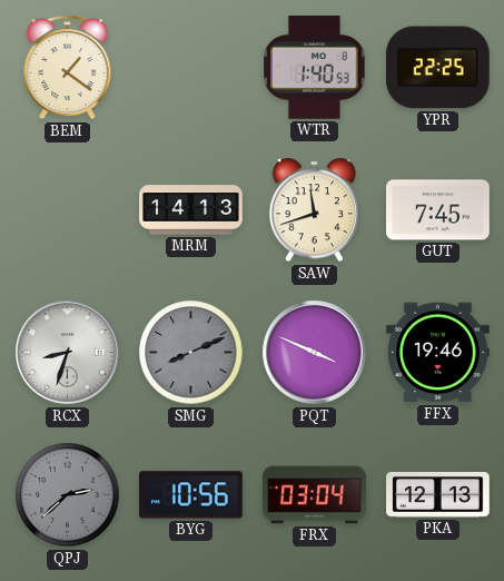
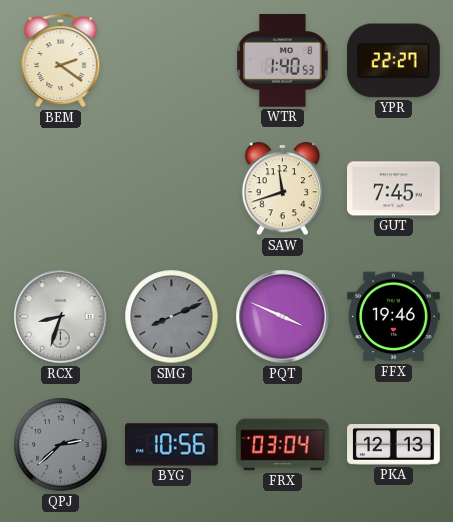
BEM: 1:21 -> 2:21 (61, 61)
YPR: 22:25 -> 22:27 (393, 61)
MRM: 14:13 -> none (191, 210)
